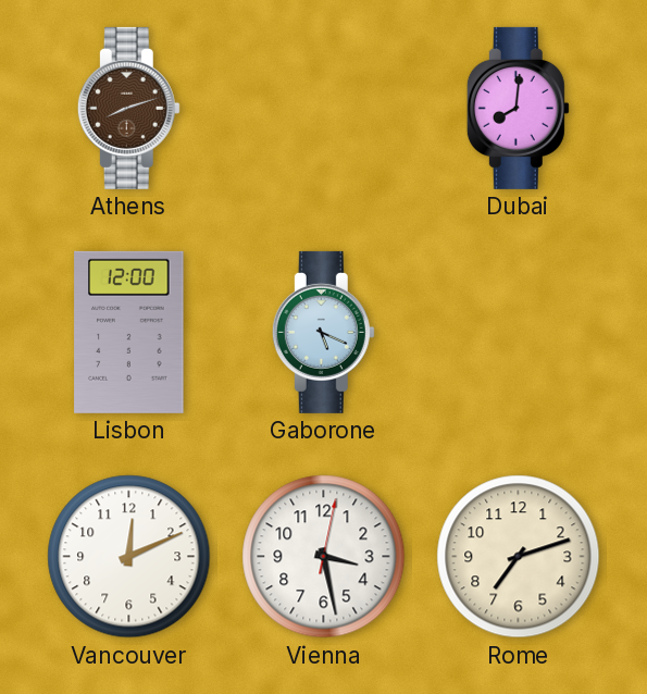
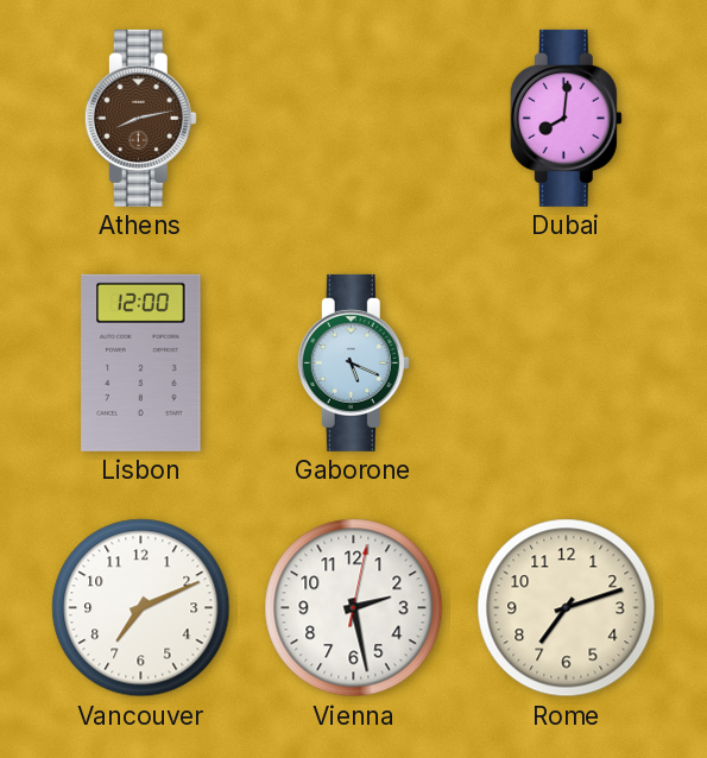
Athens: 8:12 -> 8:13 (140, 118)
Vancouver: 12:11 -> 7:11 (141, 608)
Vienna: 3:28 -> 2:28 (354, 608)
